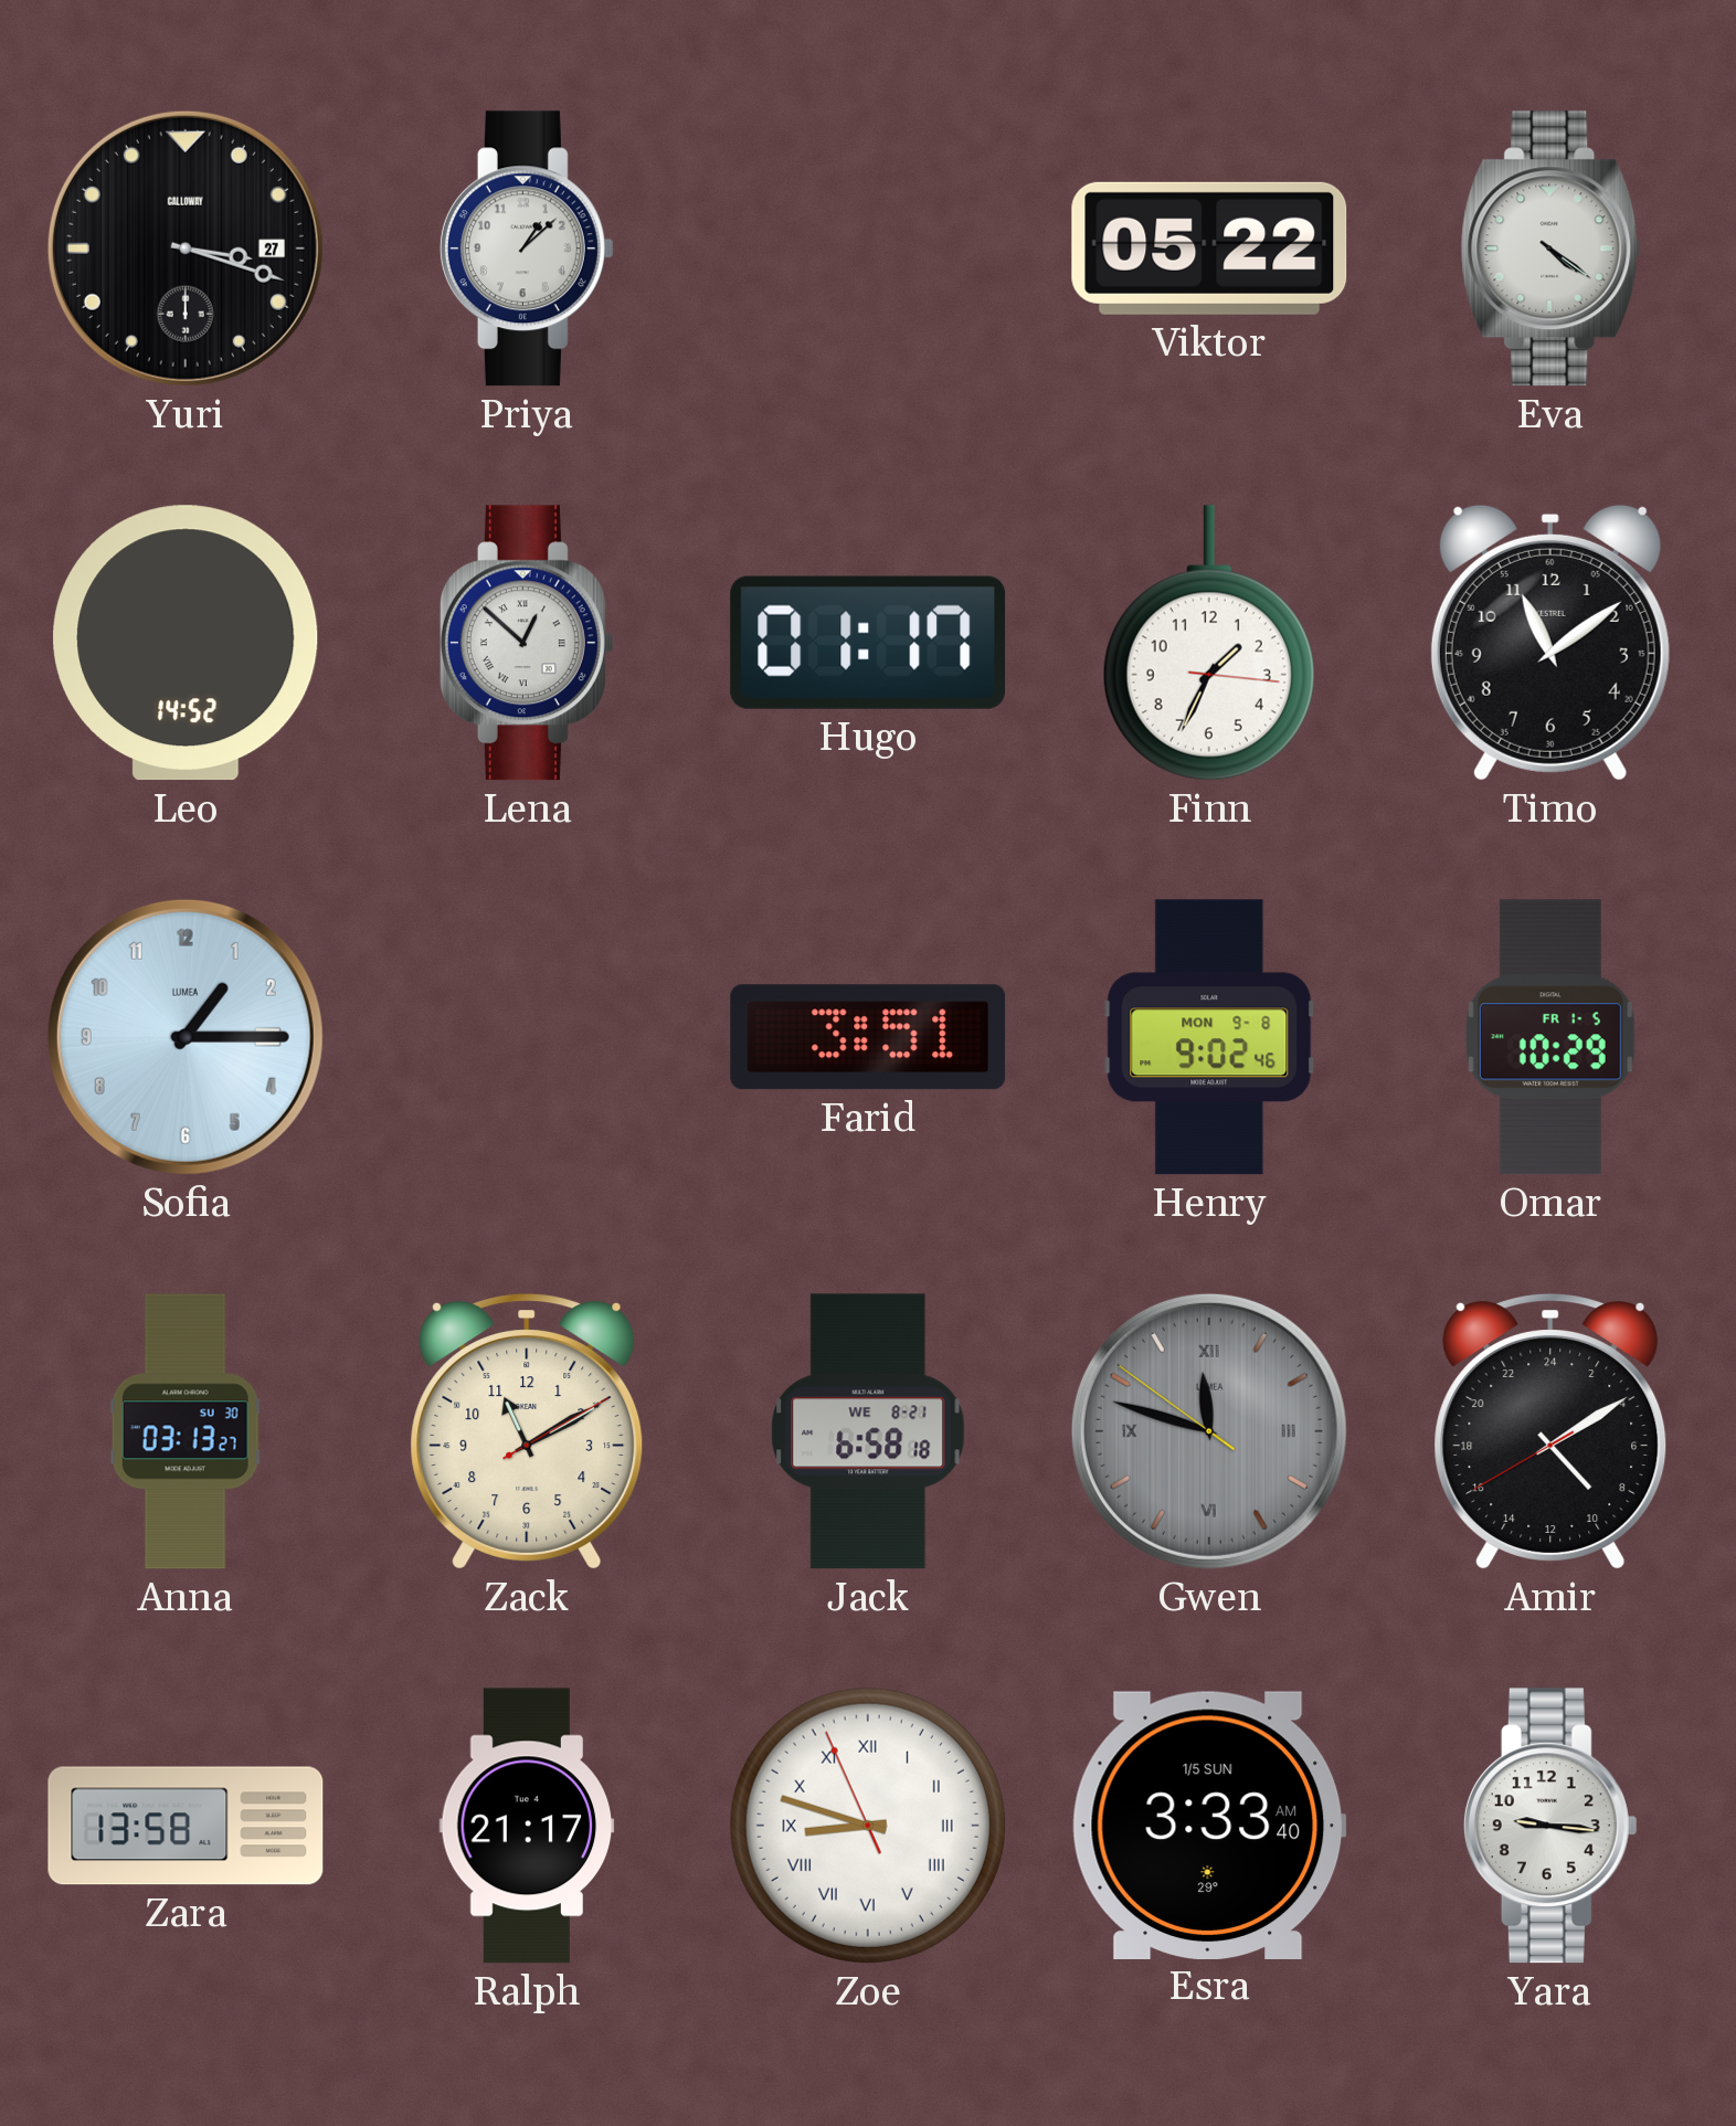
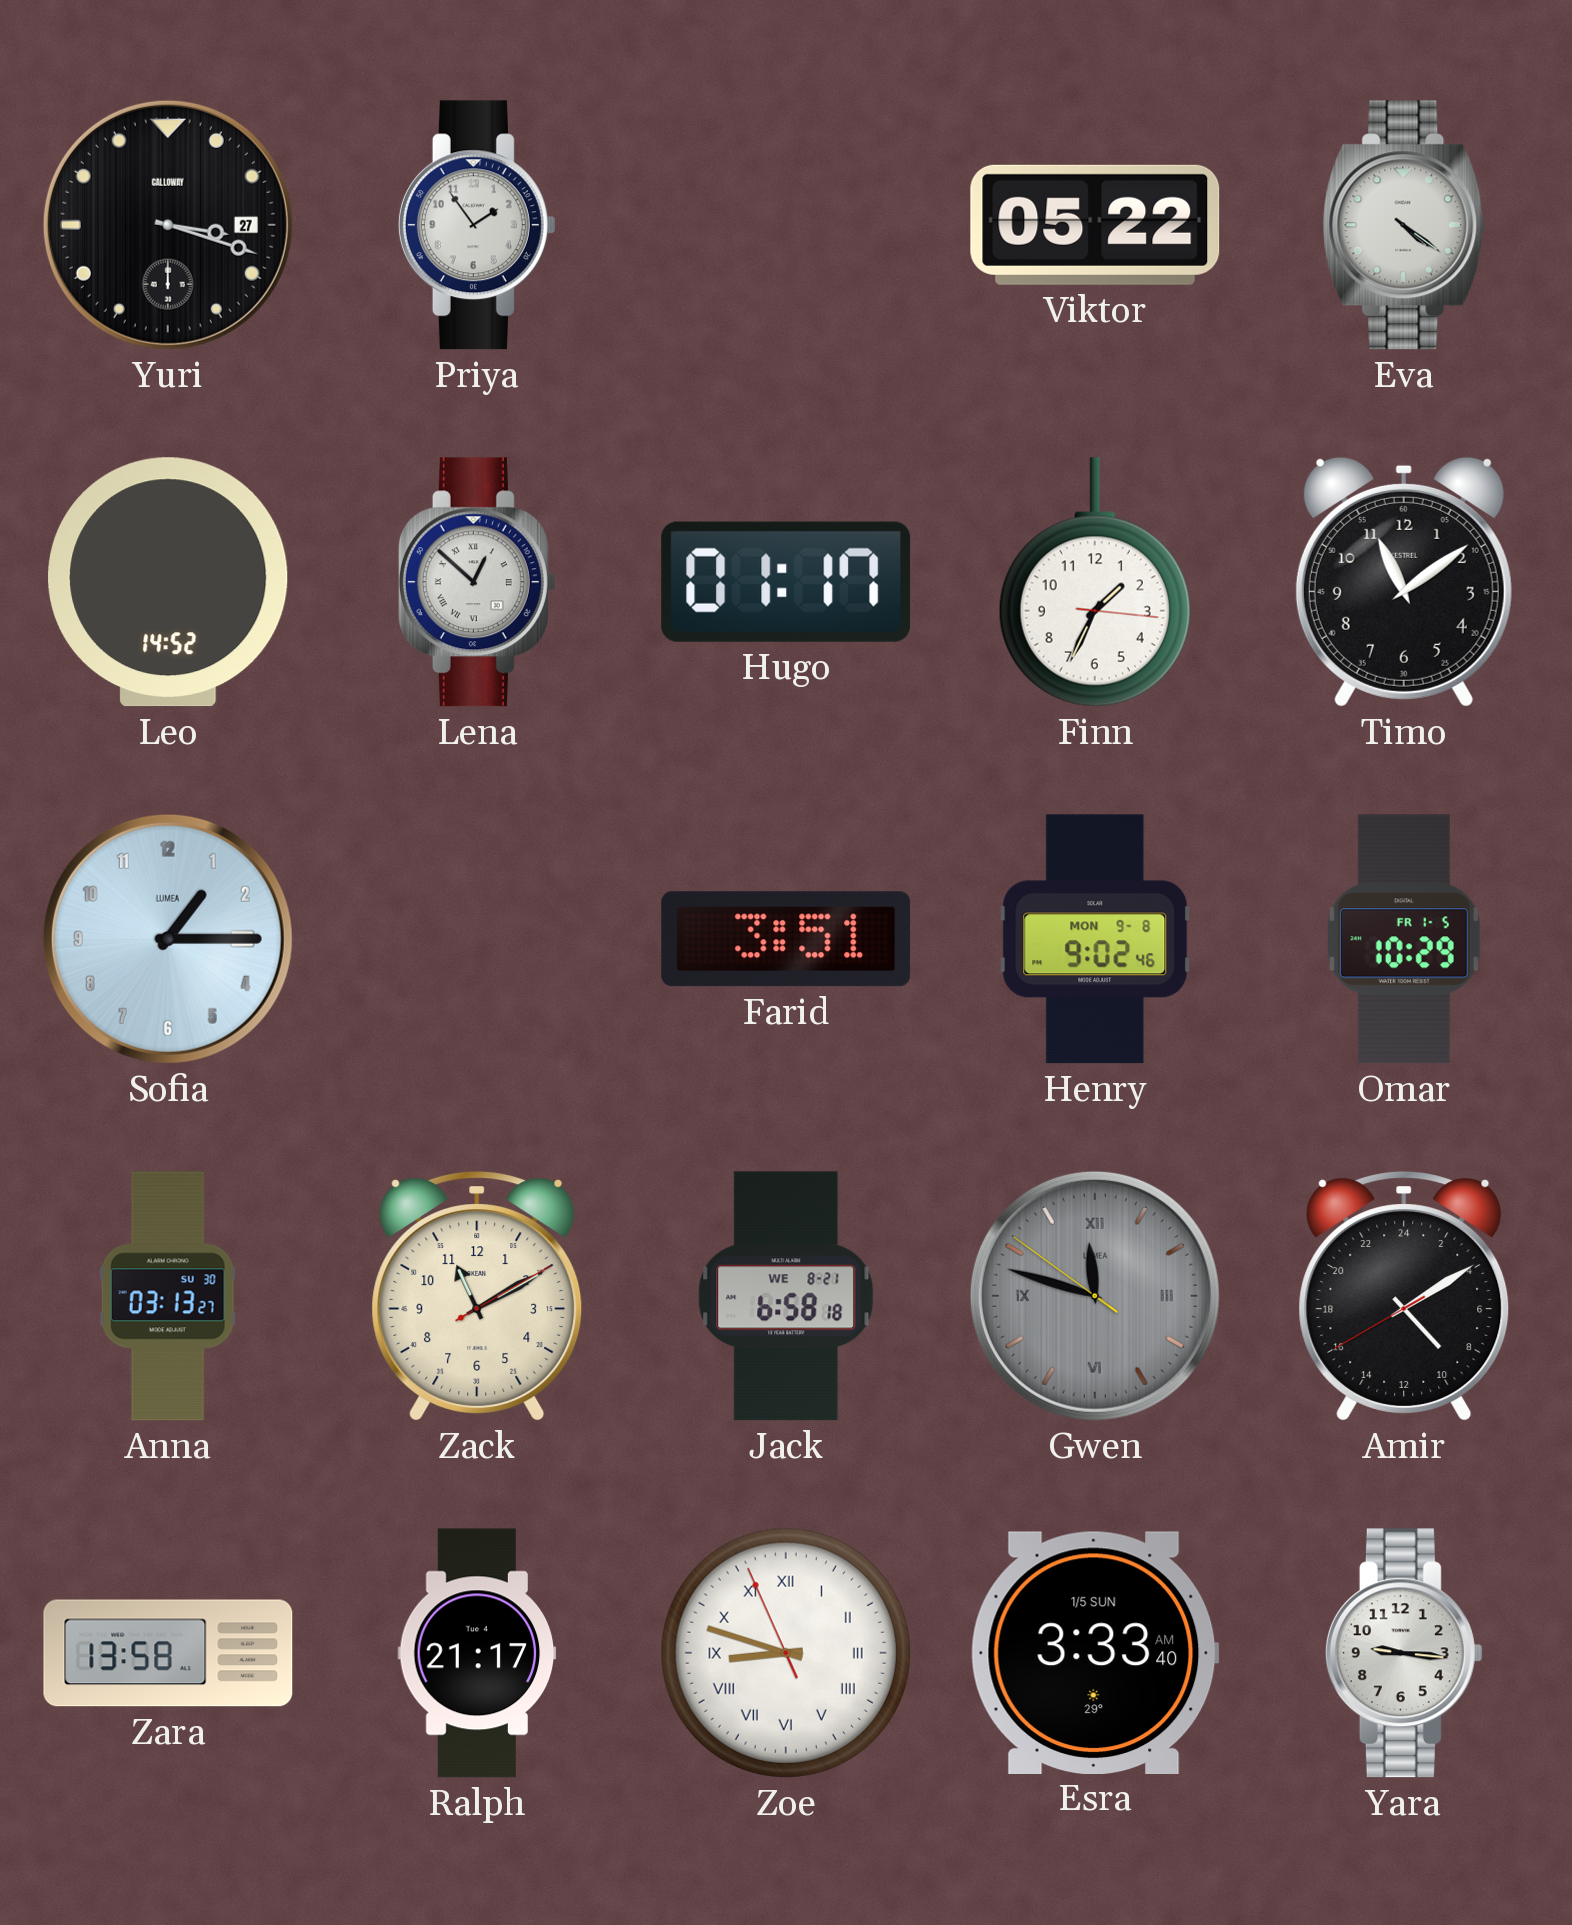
Priya: 1:08 -> 1:54 (477, 225)
